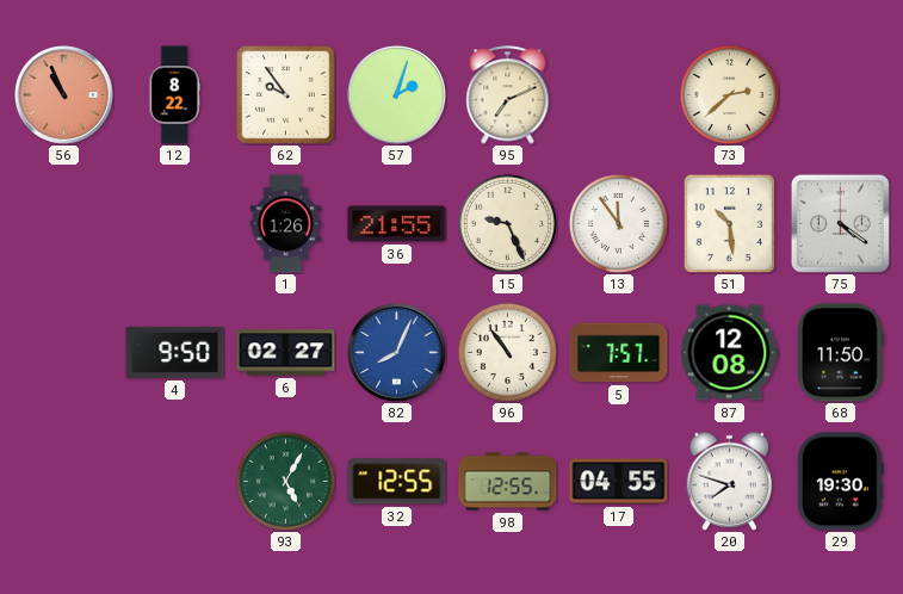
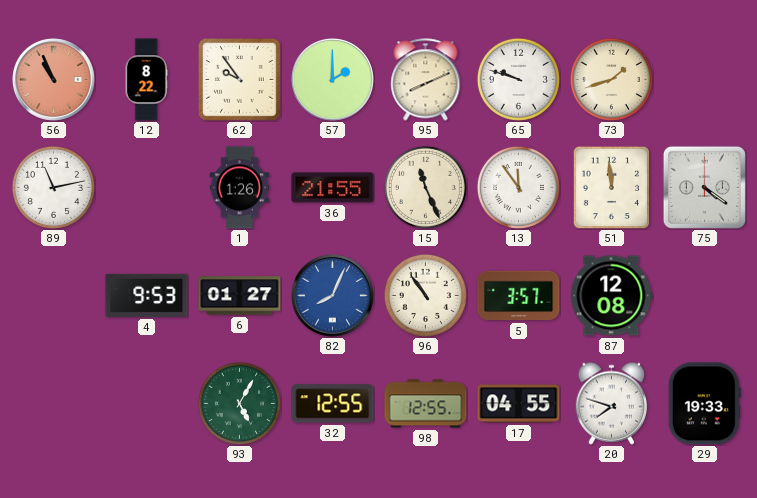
57: 2:03 -> 2:00 (332, 79)
95: 7:11 -> 8:11 (426, 80)
65: none -> 9:48 (518, 79)
73: 2:38 -> 1:42 (611, 79)
89: none -> 11:13 (53, 187)
15: 9:26 -> 11:26 (425, 187)
51: 10:29 -> 11:59 (612, 187)
4: 9:50 -> 9:53 (147, 295)
6: 02:27 -> 01:27 (240, 296)
5: 7:57 -> 3:57 (519, 296)
68: 11:50 -> none (841, 353)
29: 19:30 -> 19:33 (704, 404)
